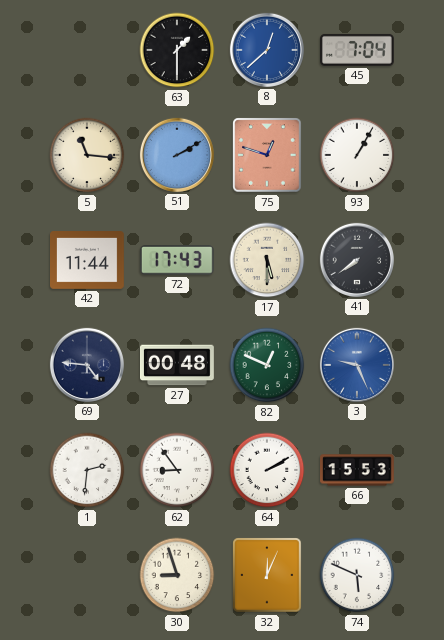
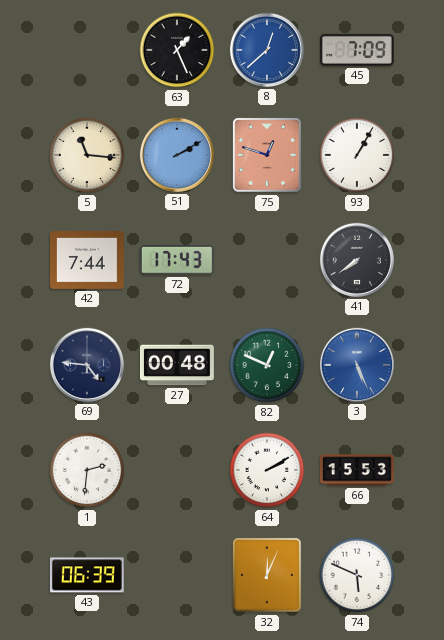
63: 1:30 -> 1:26 (177, 50)
45: 7:04 -> 7:09 (358, 50)
42: 11:44 -> 7:44 (88, 261)
17: 5:30 -> none (267, 260)
3: 9:26 -> 5:26 (357, 365)
62: 8:54 -> none (177, 470)
43: none -> 06:39 (87, 575)
30: 8:57 -> none (177, 575)
